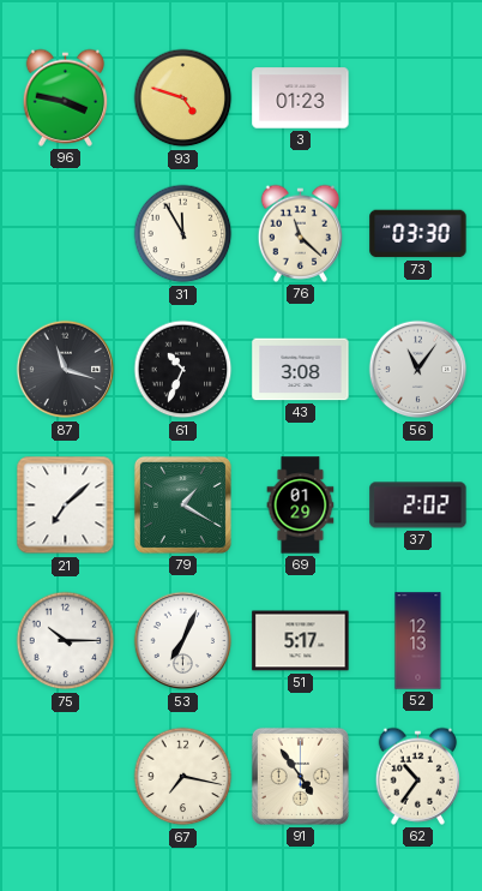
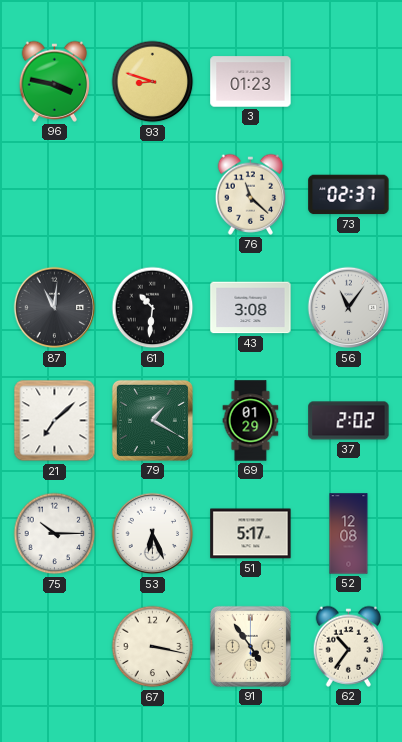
93: 4:48 -> 8:48 (153, 82)
31: 11:55 -> none (183, 234)
73: 03:30 -> 02:37 (349, 195)
87: 11:18 -> 11:01 (55, 308)
61: 10:34 -> 10:31 (153, 308)
53: 7:04 -> 6:26 (153, 534)
52: 12:13 -> 12:08 (349, 534)
67: 7:17 -> 3:17 (153, 647)
